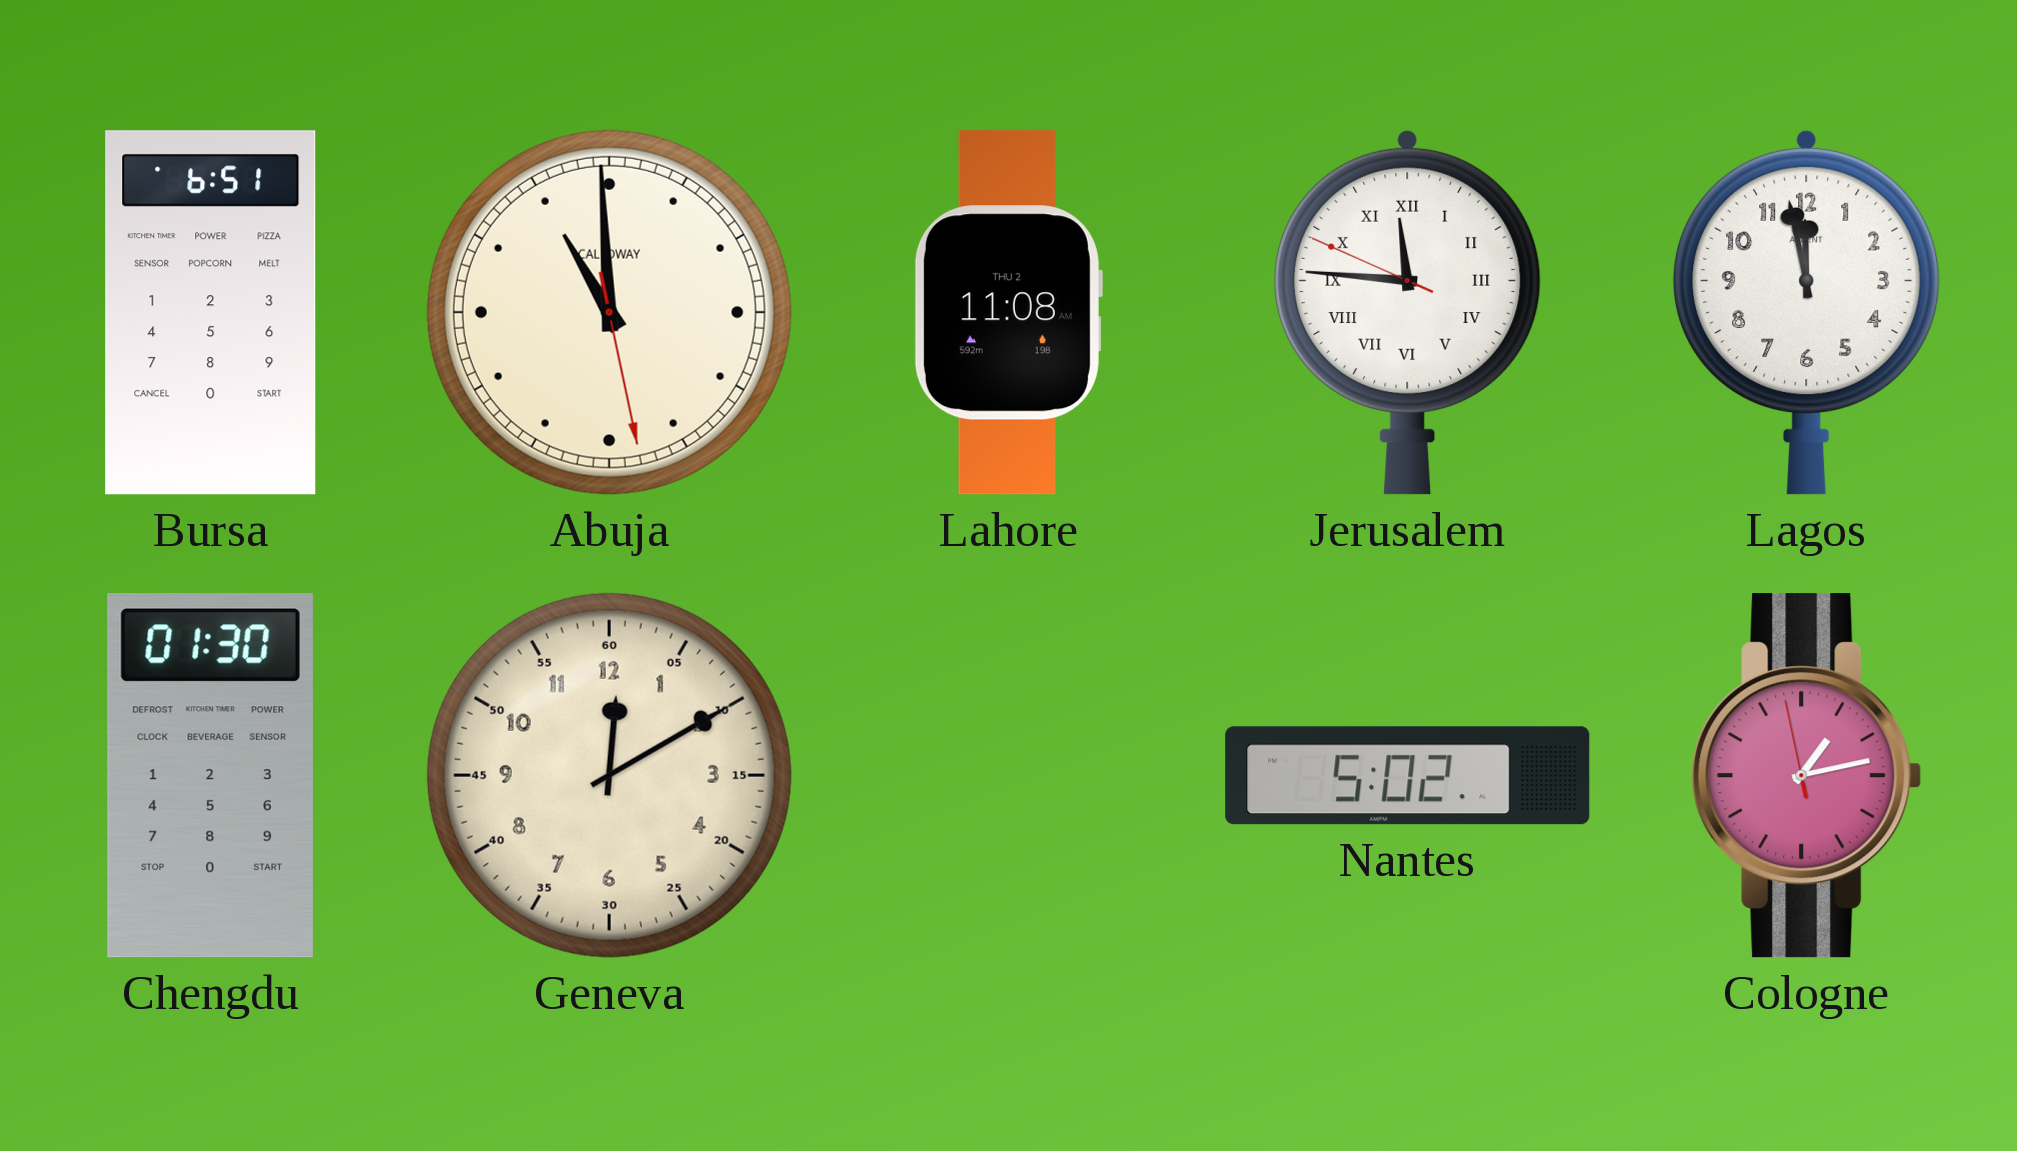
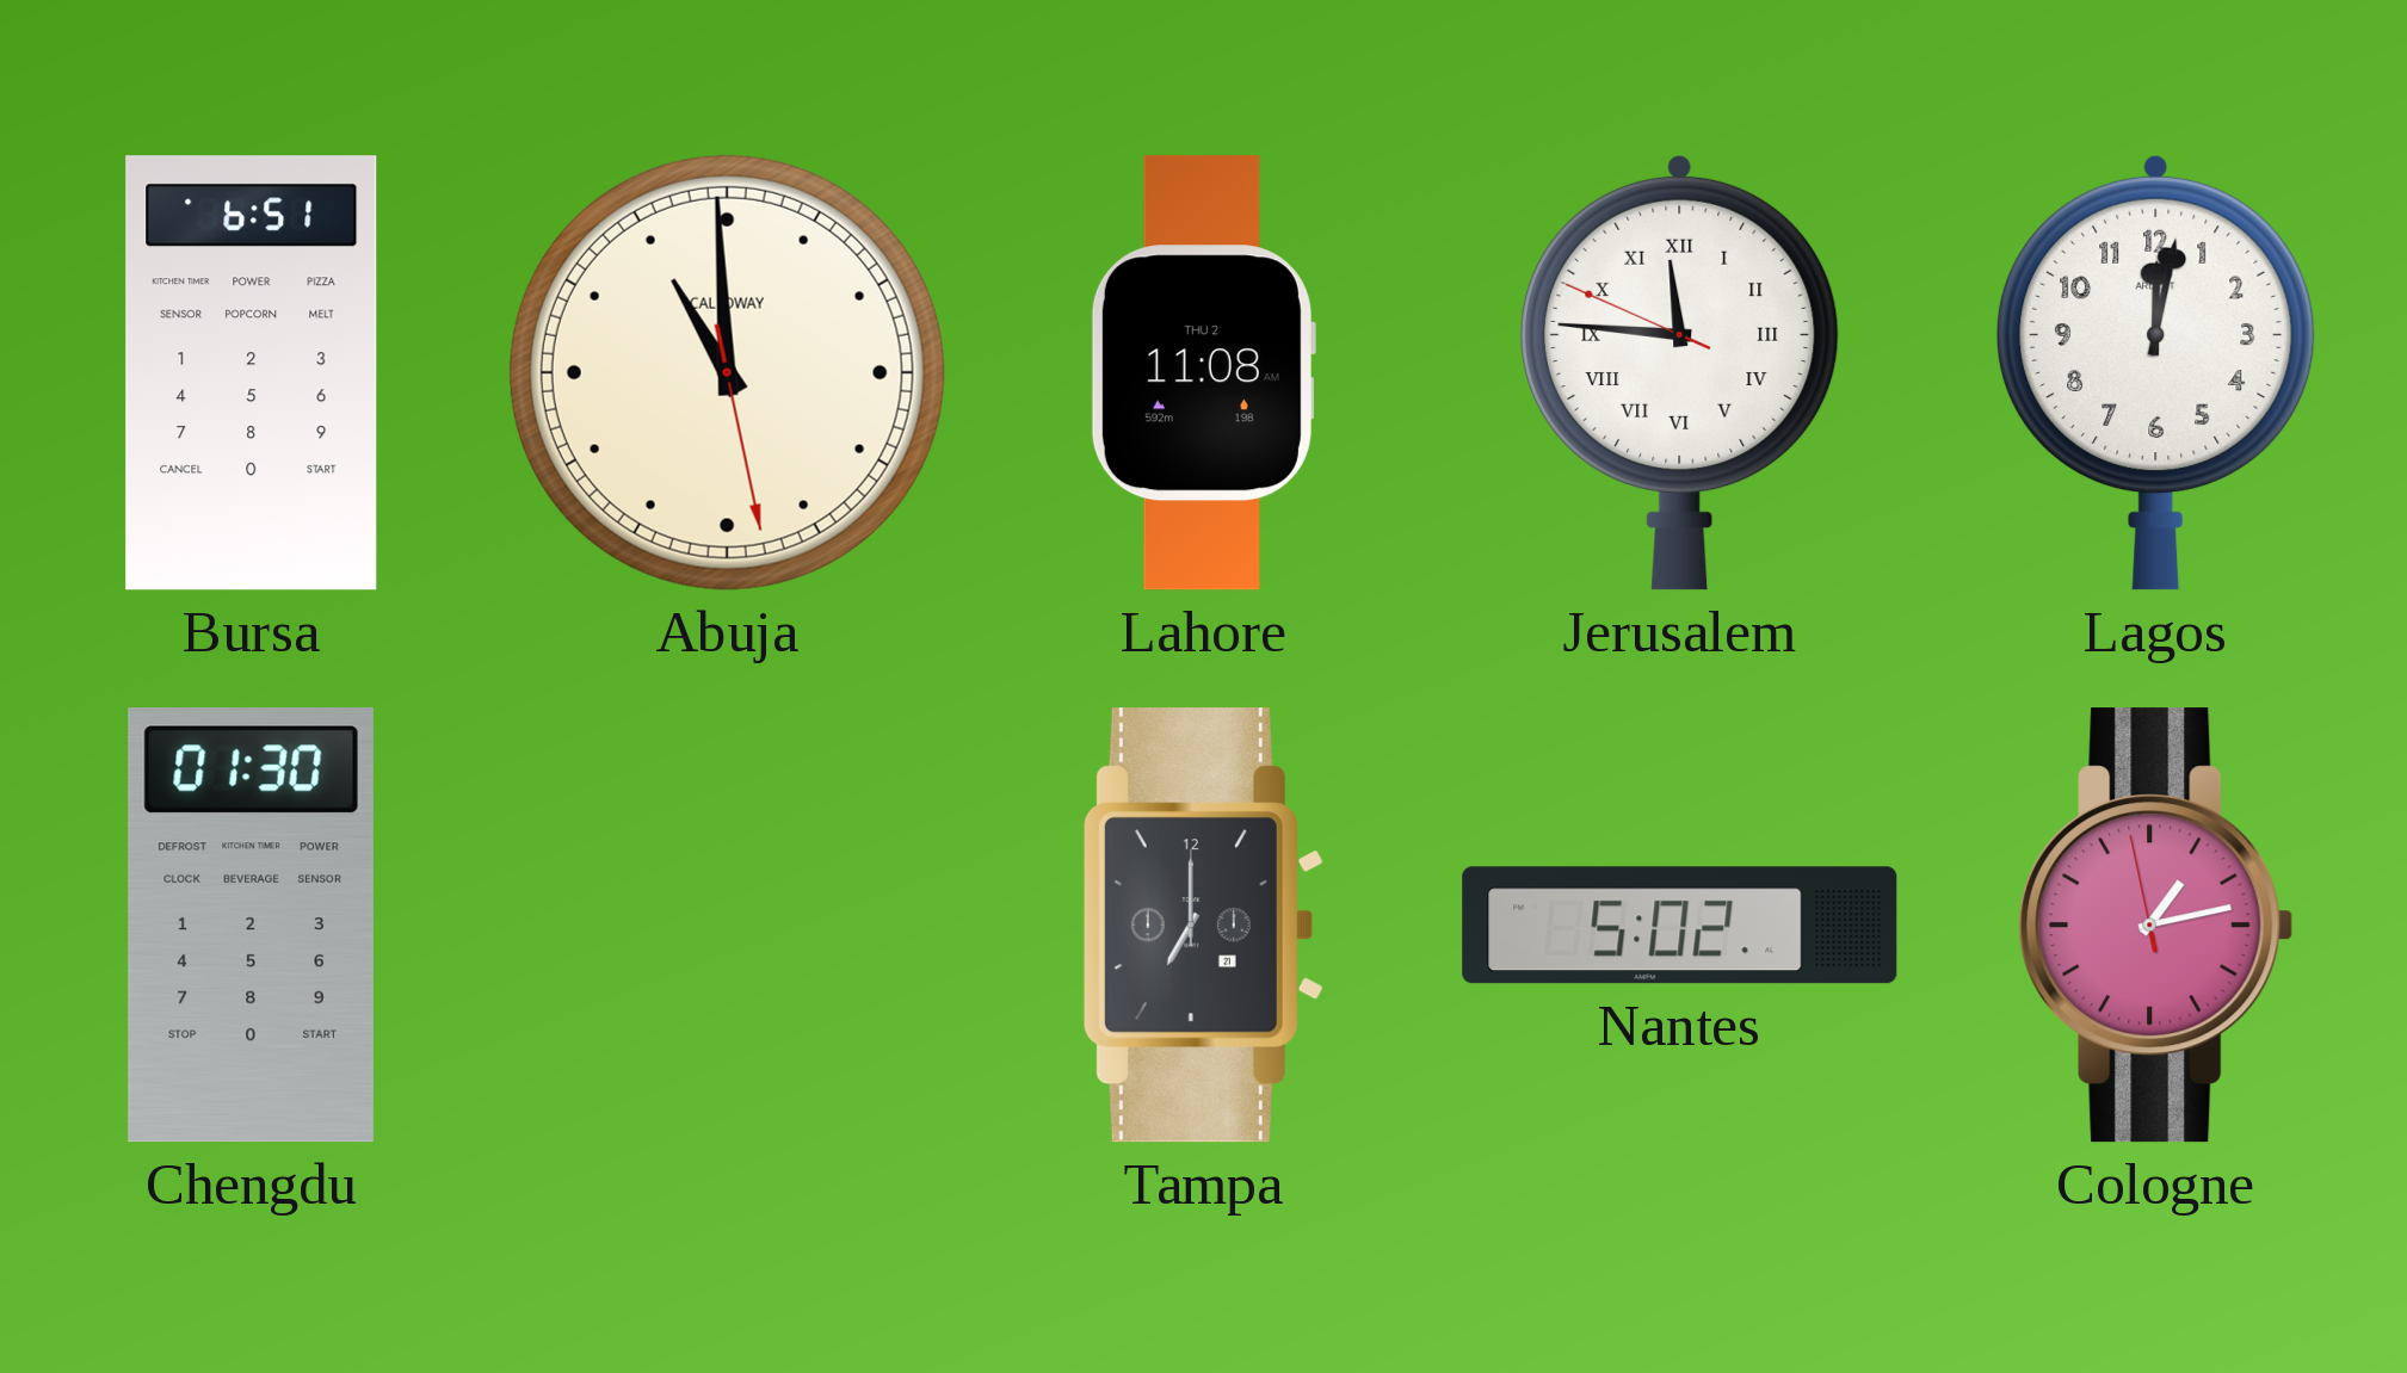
Lagos: 11:58 -> 12:02 (2156, 372)
Geneva: 12:10 -> none (609, 775)
Tampa: none -> 7:00 (1203, 926)
